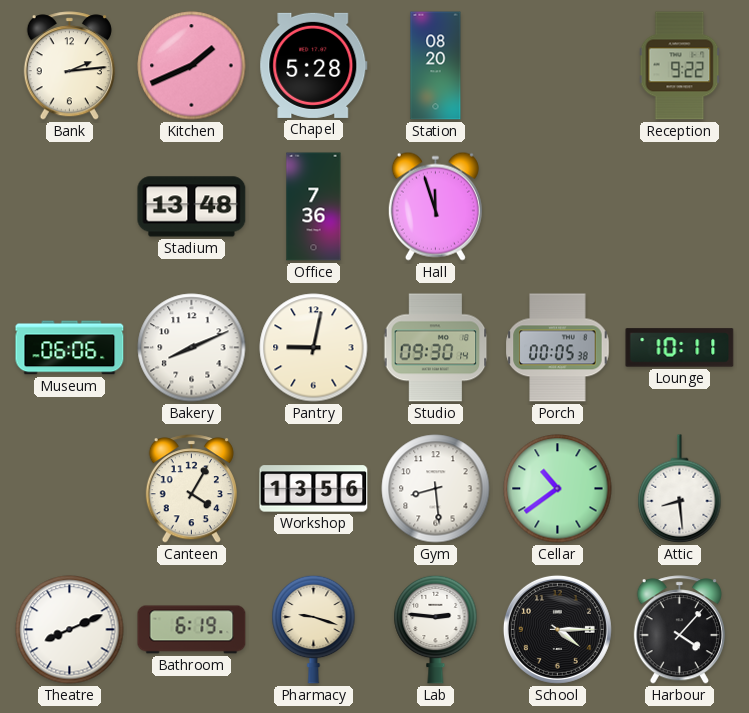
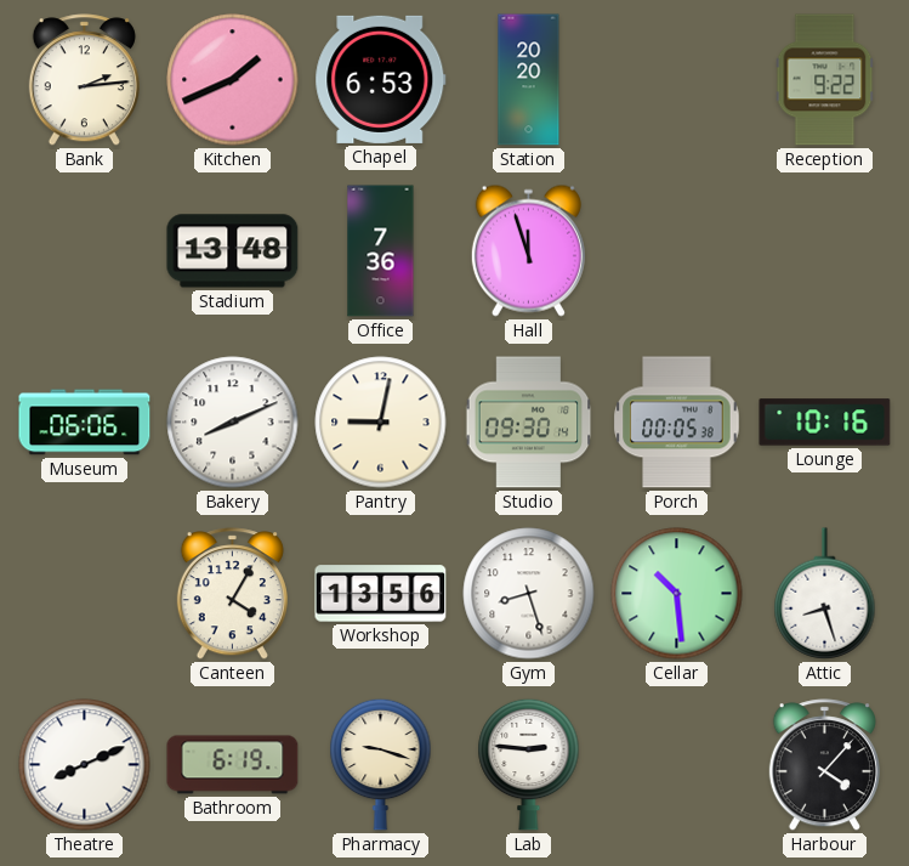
Chapel: 5:28 -> 6:53 (381, 79)
Station: 08:20 -> 20:20 (529, 80)
Lounge: 10:11 -> 10:16 (825, 423)
Gym: 8:29 -> 8:27 (529, 594)
Cellar: 10:39 -> 10:29 (677, 594)
Attic: 8:29 -> 8:27 (825, 594)
School: 4:15 -> none (557, 629)
